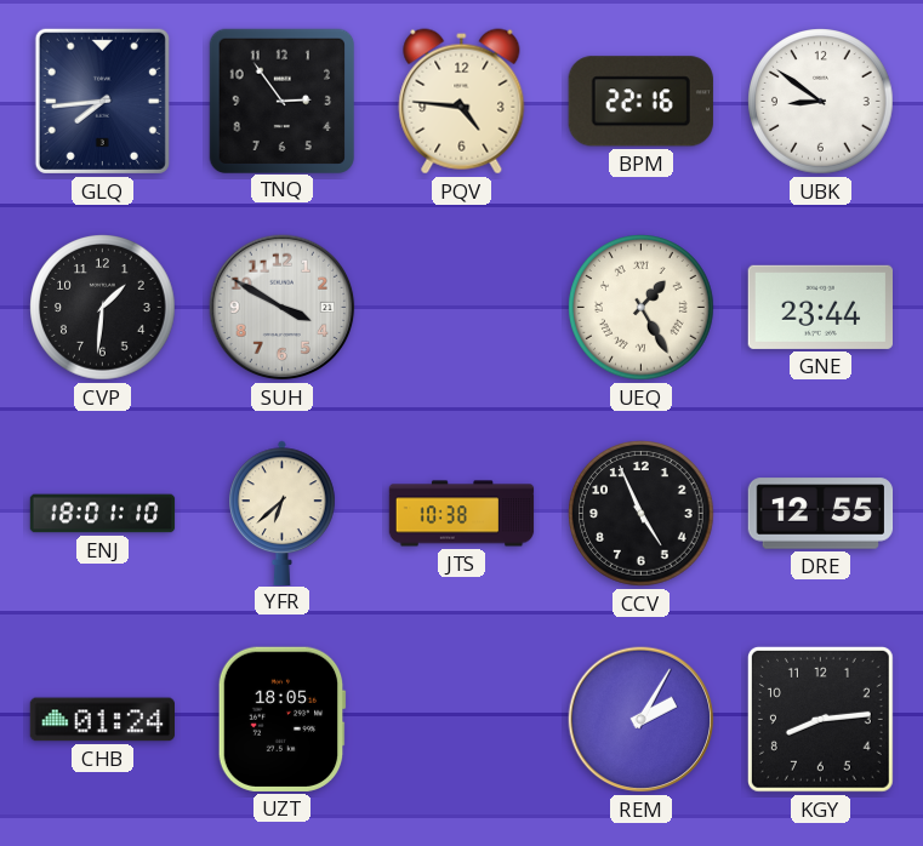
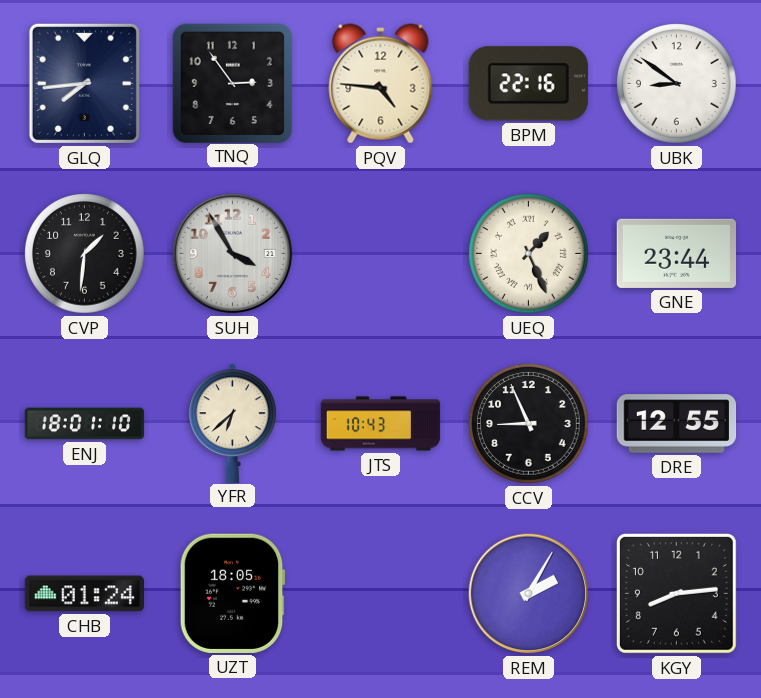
SUH: 3:50 -> 3:55 (233, 254)
UEQ: 1:25 -> 1:26 (529, 254)
JTS: 10:38 -> 10:43 (381, 424)
CCV: 4:56 -> 8:56 (529, 424)
